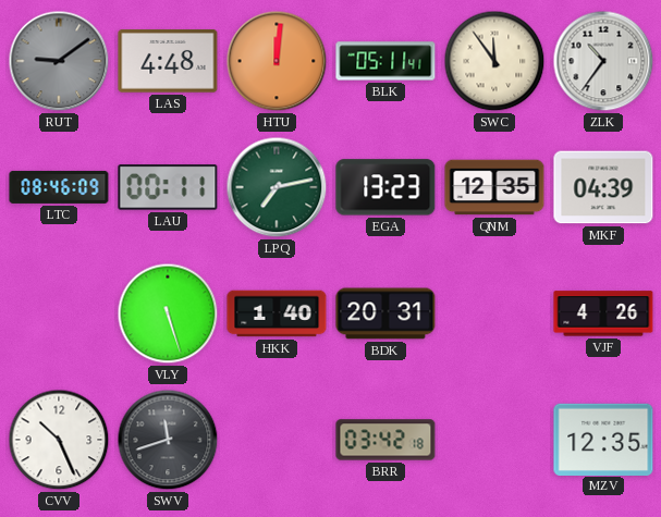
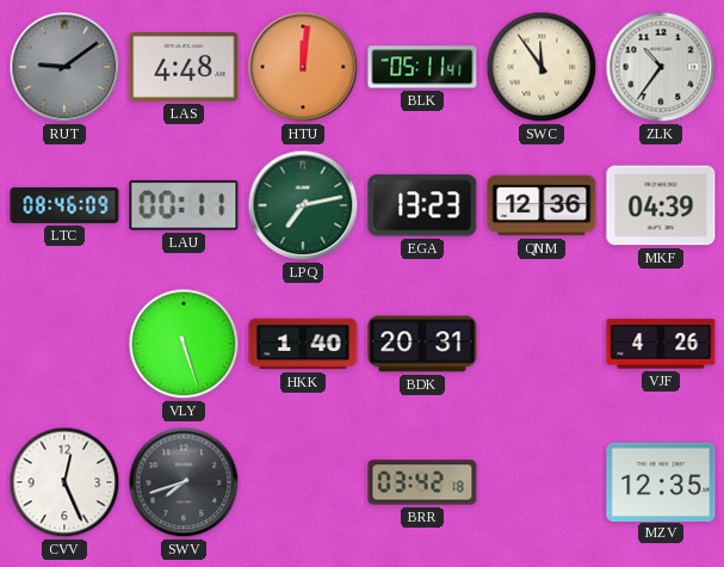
QNM: 12:35 -> 12:36 (542, 205)
CVV: 10:26 -> 12:26 (64, 482)
SWV: 11:42 -> 7:42 (184, 482)
